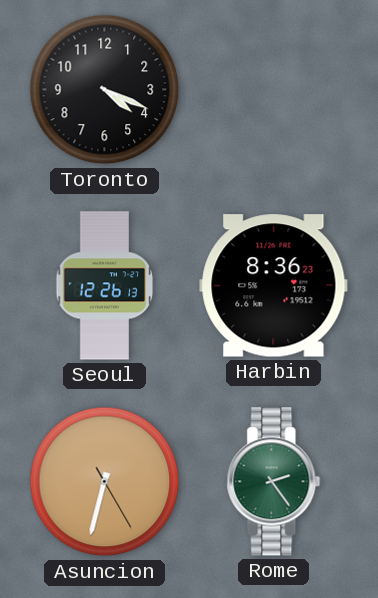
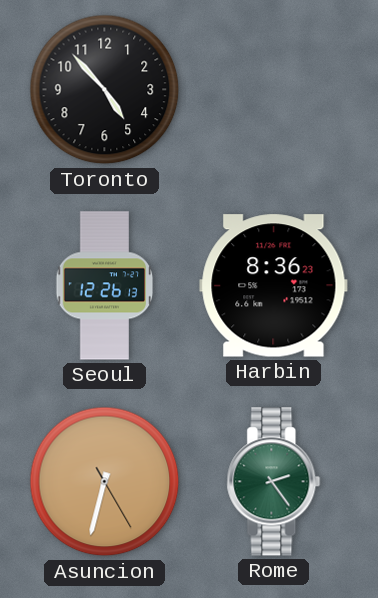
Toronto: 4:19 -> 4:53 (105, 90)
